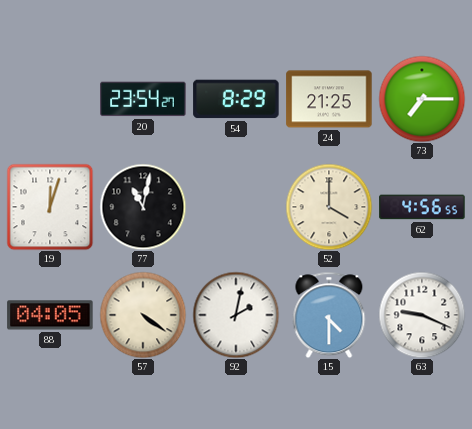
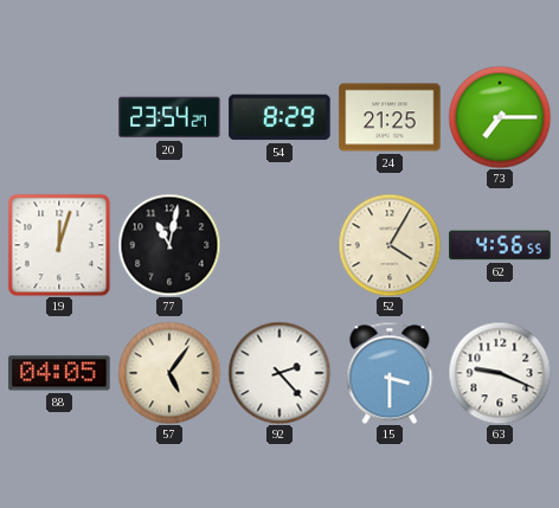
52: 4:00 -> 4:05 (390, 245)
57: 4:21 -> 5:06 (169, 373)
92: 2:02 -> 2:23 (279, 373)
15: 4:30 -> 3:30 (390, 373)
